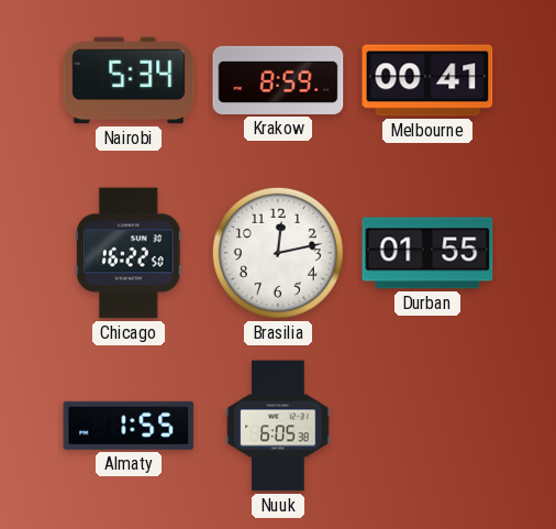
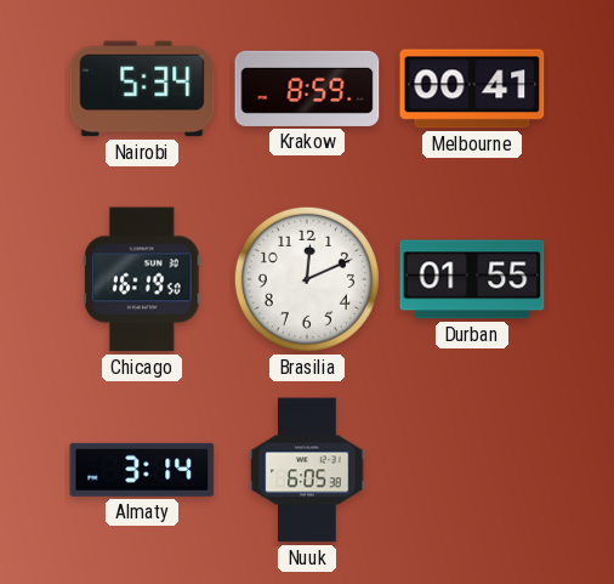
Chicago: 16:22 -> 16:19 (142, 279)
Brasilia: 12:13 -> 12:11 (307, 279)
Almaty: 1:55 -> 3:14 (142, 470)
